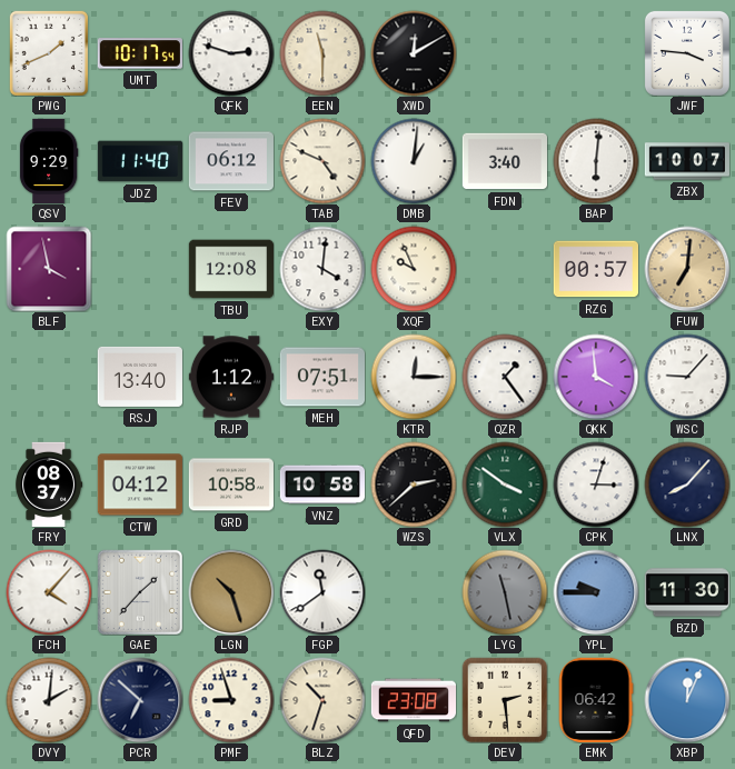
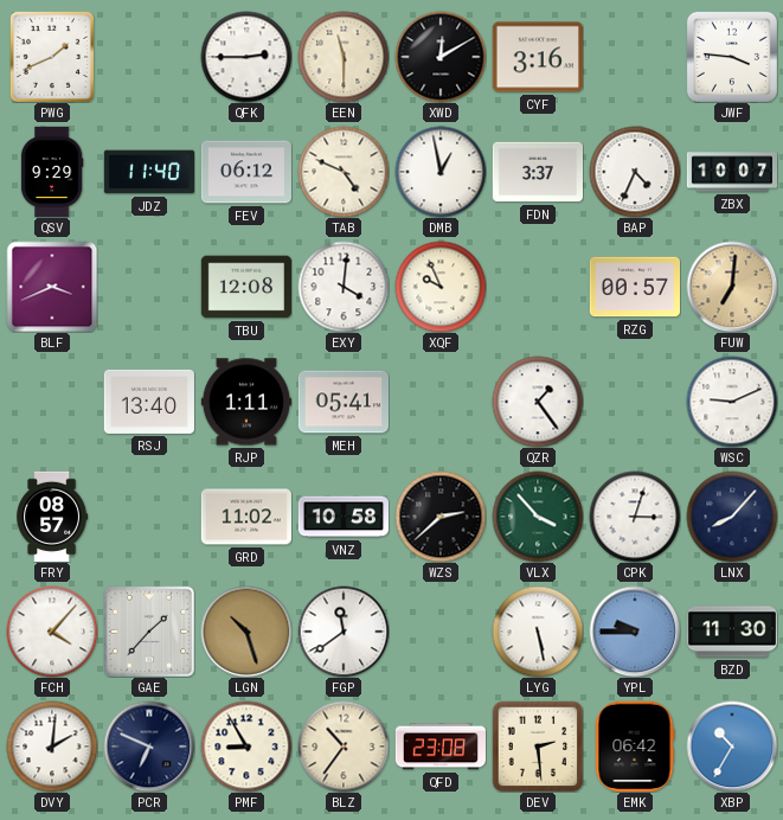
UMT: 10:17 -> none (140, 53)
QFK: 2:48 -> 2:45 (246, 57)
CYF: none -> 3:16 (538, 57)
DMB: 1:01 -> 12:58 (441, 172)
FDN: 3:40 -> 3:37 (537, 172)
BAP: 6:01 -> 4:34 (635, 172)
BLF: 3:58 -> 3:41 (52, 287)
RJP: 1:12 -> 1:11 (245, 402)
MEH: 07:51 -> 05:41 (342, 402)
KTR: 12:15 -> none (414, 377)
QKK: 3:59 -> none (596, 377)
WSC: 9:07 -> 9:11 (732, 402)
FRY: 08:37 -> 08:57 (53, 515)
CTW: 04:12 -> none (139, 485)
GRD: 10:58 -> 11:02 (246, 517)
VLX: 3:51 -> 3:53 (538, 517)
LYG: 11:28 -> 5:28 (538, 632)
LYG dial: grey -> white (538, 632)
PCR: 6:52 -> 6:49 (149, 747)
PMF: 8:57 -> 8:55 (246, 747)
BLZ: 10:33 -> 10:36 (344, 747)
XBP: 12:04 -> 10:35 (732, 747)
